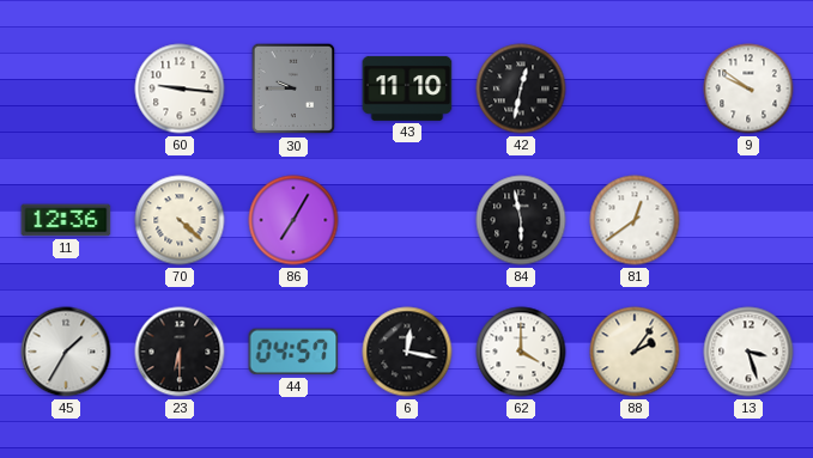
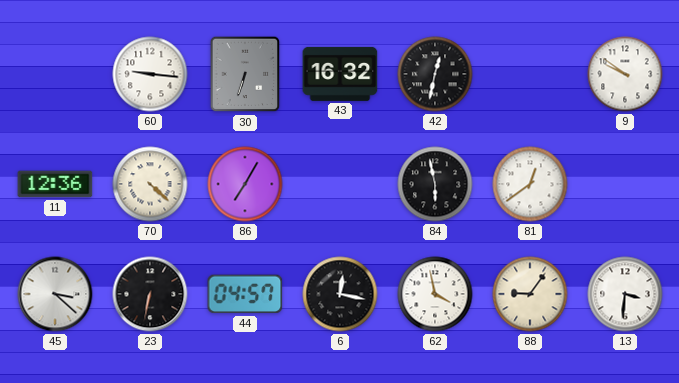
30: 9:45 -> 6:33 (245, 74)
43: 11:10 -> 16:32 (340, 74)
45: 1:35 -> 3:22 (55, 294)
23: 6:30 -> 6:32 (150, 294)
62: 4:00 -> 3:58 (435, 294)
88: 2:06 -> 9:06 (530, 294)
13: 3:27 -> 3:31 (625, 294)
